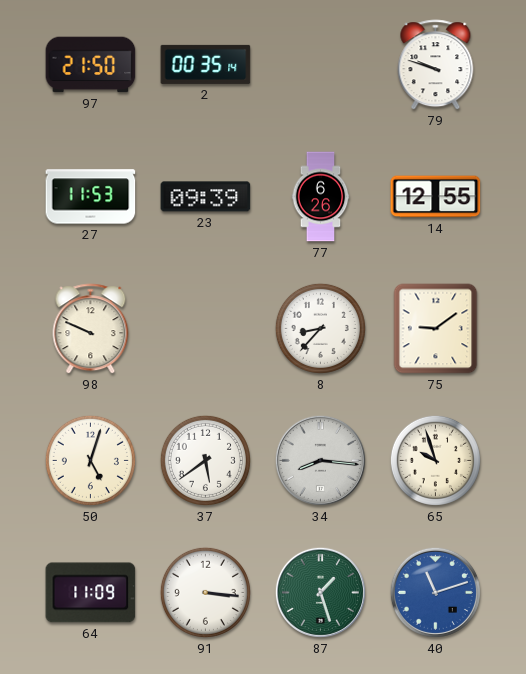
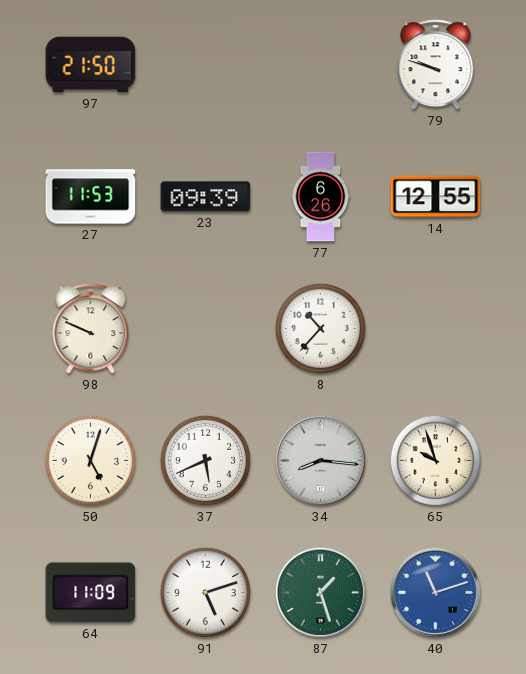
2: 00:35 -> none (206, 64)
8: 8:37 -> 10:37 (320, 328)
75: 9:09 -> none (436, 329)
37: 5:39 -> 5:41 (205, 460)
91: 3:16 -> 5:12 (205, 592)
